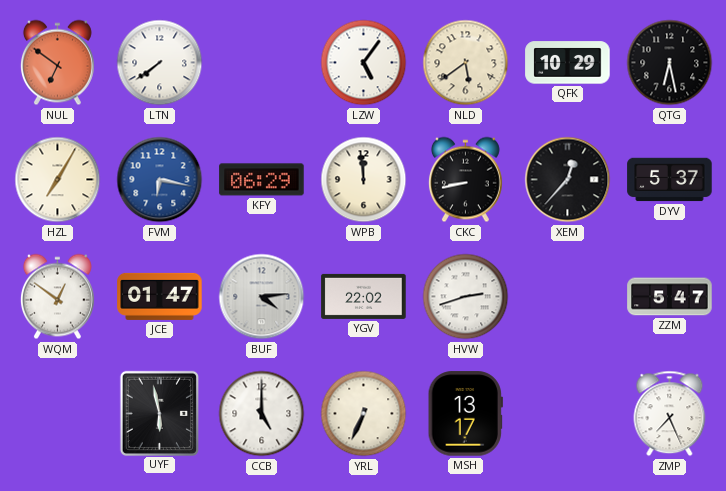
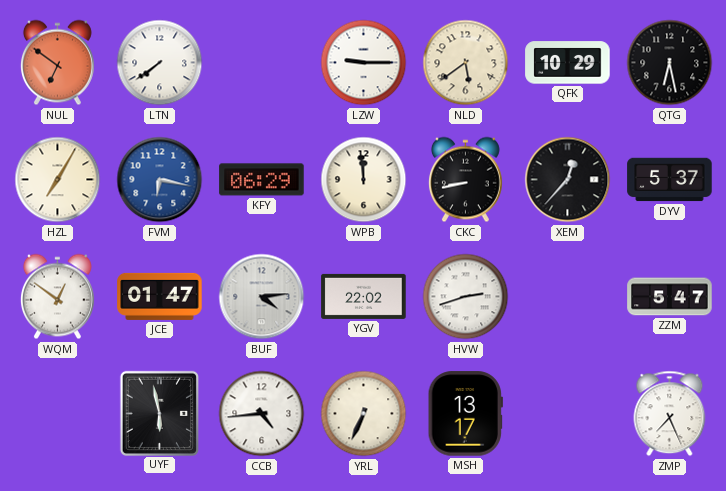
LZW: 5:06 -> 9:15 (364, 63)
CCB: 5:00 -> 4:44 (262, 414)
